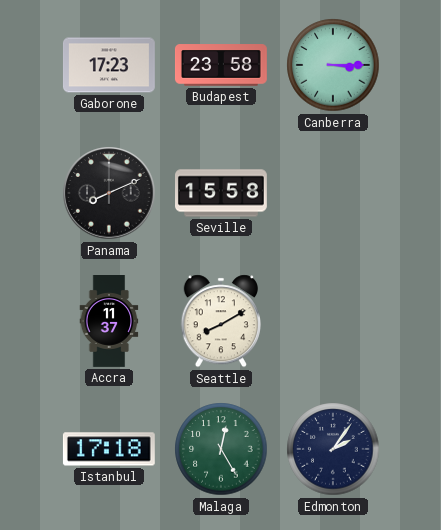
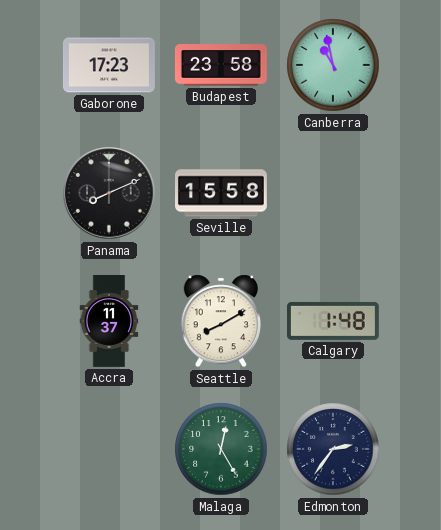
Canberra: 3:15 -> 10:58 (333, 65)
Calgary: none -> 1:48 (333, 321)
Istanbul: 17:18 -> none (109, 449)
Edmonton: 2:06 -> 2:36 (333, 449)
